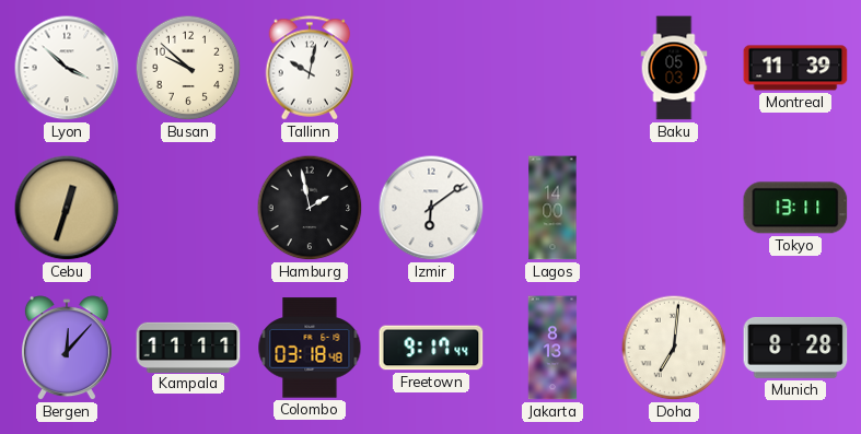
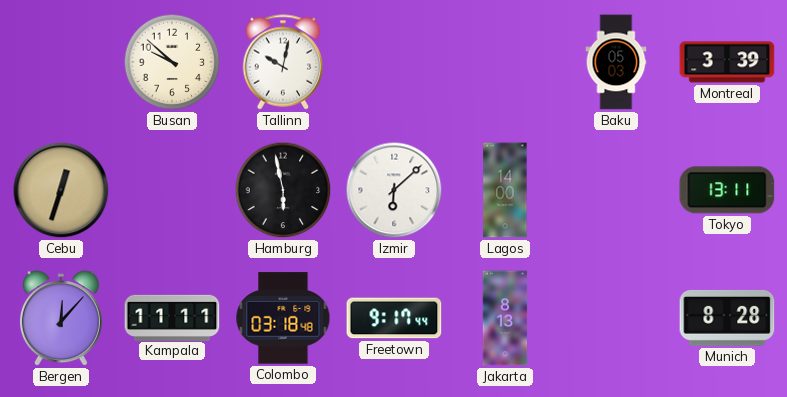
Lyon: 3:52 -> none (67, 68)
Montreal: 11:39 -> 3:39 (727, 62)
Hamburg: 1:58 -> 5:58 (283, 190)
Izmir: 6:09 -> 6:08 (394, 190)
Doha: 7:01 -> none (674, 348)
